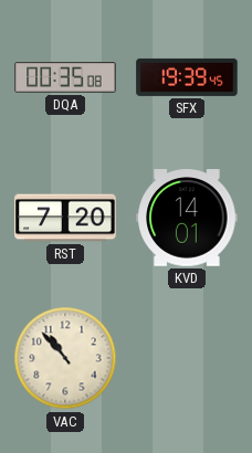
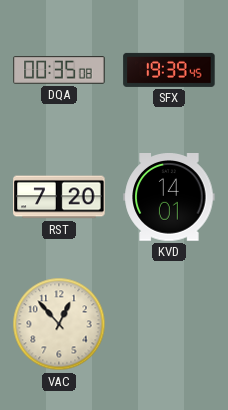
VAC: 10:53 -> 12:53 (59, 324)
